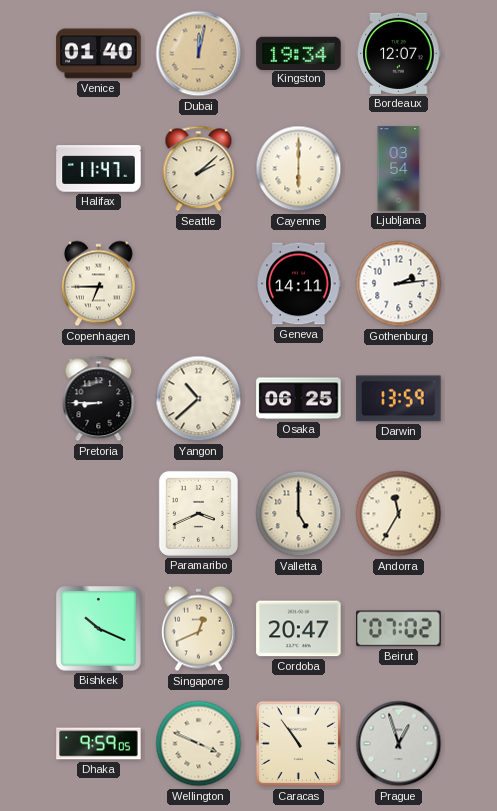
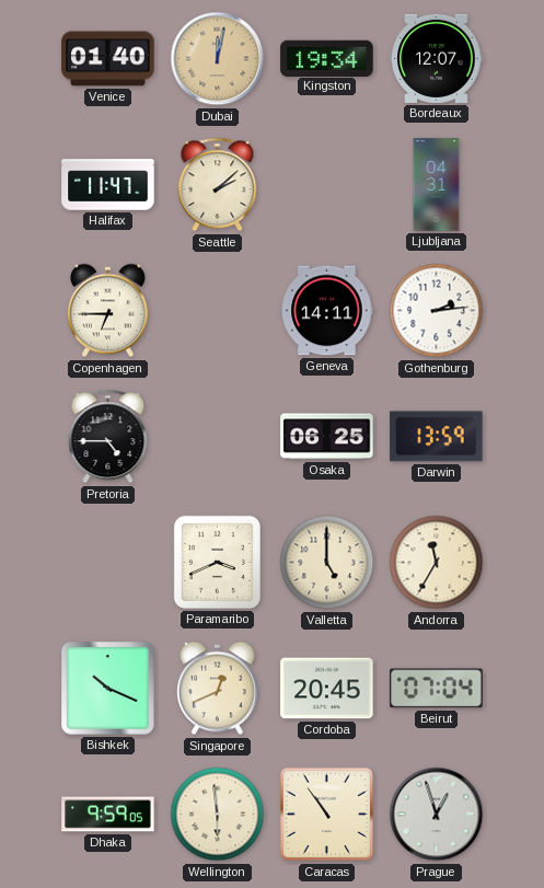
Cayenne: 6:00 -> none (299, 169)
Ljubljana: 03:54 -> 04:31 (437, 185)
Pretoria: 8:45 -> 4:45 (108, 437)
Yangon: 10:38 -> none (199, 399)
Cordoba: 20:47 -> 20:45 (327, 689)
Beirut: 07:02 -> 07:04 (437, 689)
Wellington: 3:49 -> 5:59 (218, 815)
